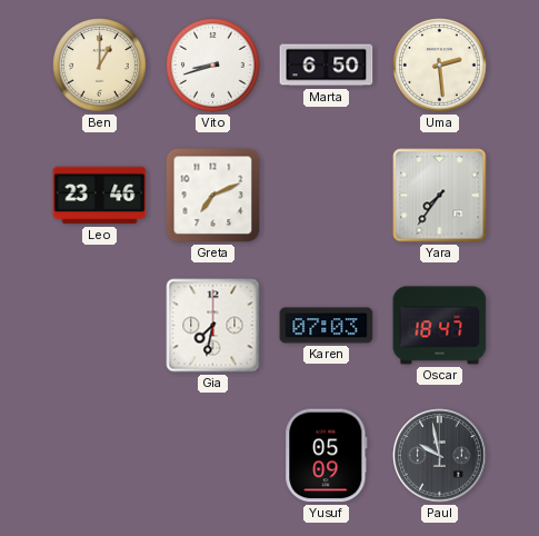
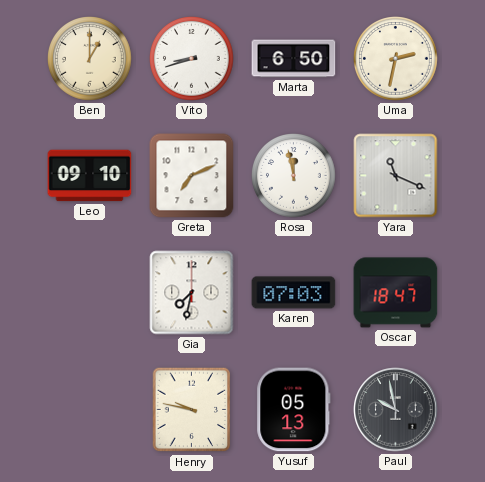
Uma: 2:29 -> 2:32 (396, 59)
Leo: 23:46 -> 09:10 (90, 176)
Rosa: none -> 11:58 (294, 176)
Yara: 7:36 -> 11:19 (396, 176)
Henry: none -> 9:47 (192, 410)
Yusuf: 05:09 -> 05:13 (294, 410)
